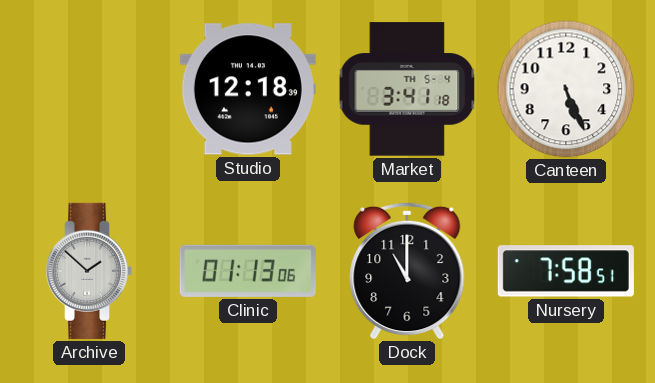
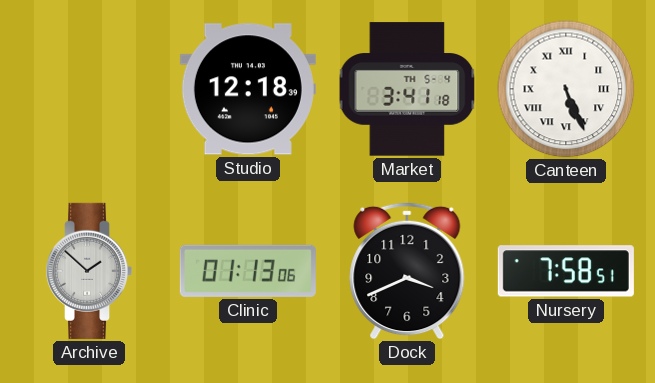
Canteen numerals: Arabic -> Roman (566, 89)
Dock: 11:00 -> 3:41 (407, 271)
